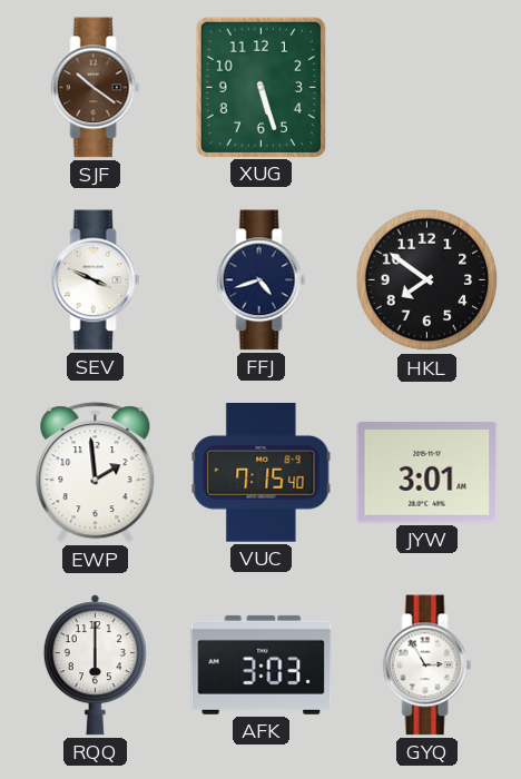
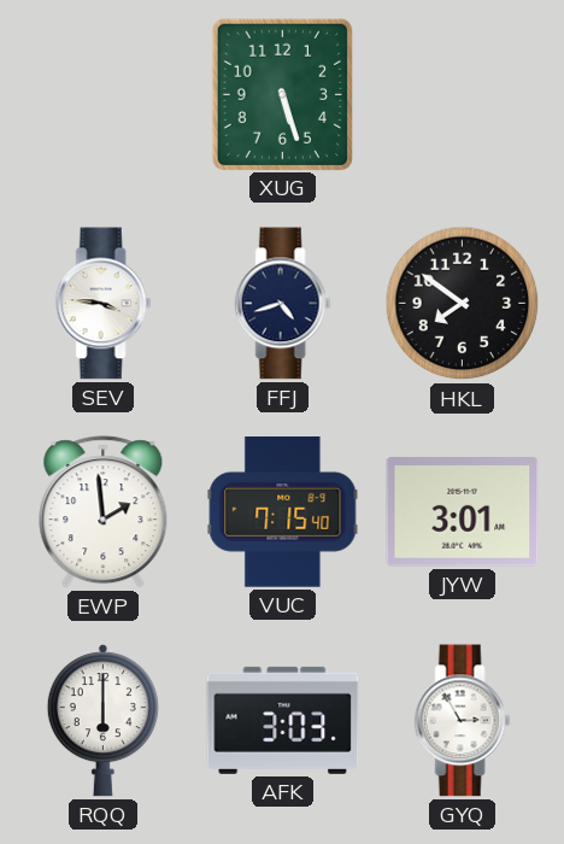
SJF: 10:21 -> none (96, 88)
SEV: 3:49 -> 3:46 (104, 304)
